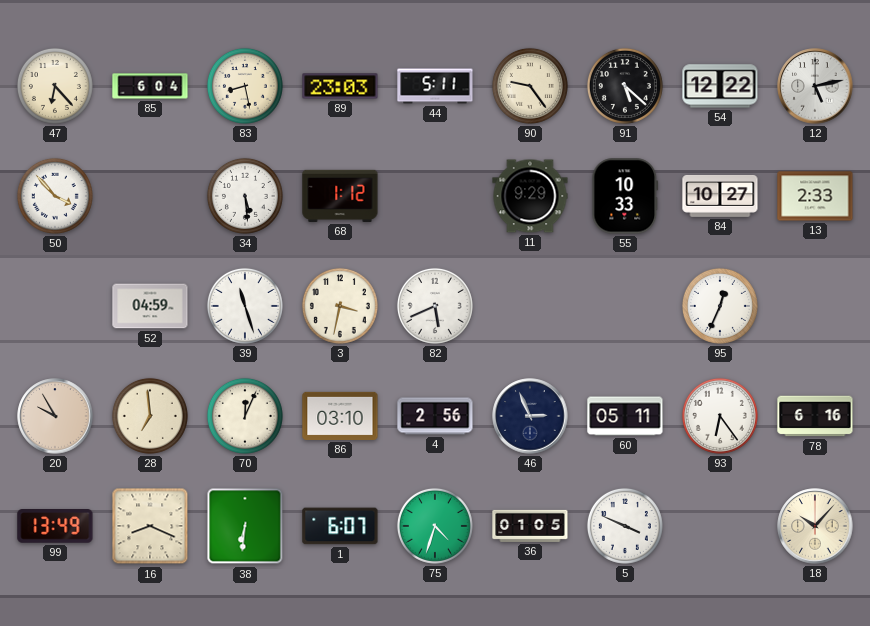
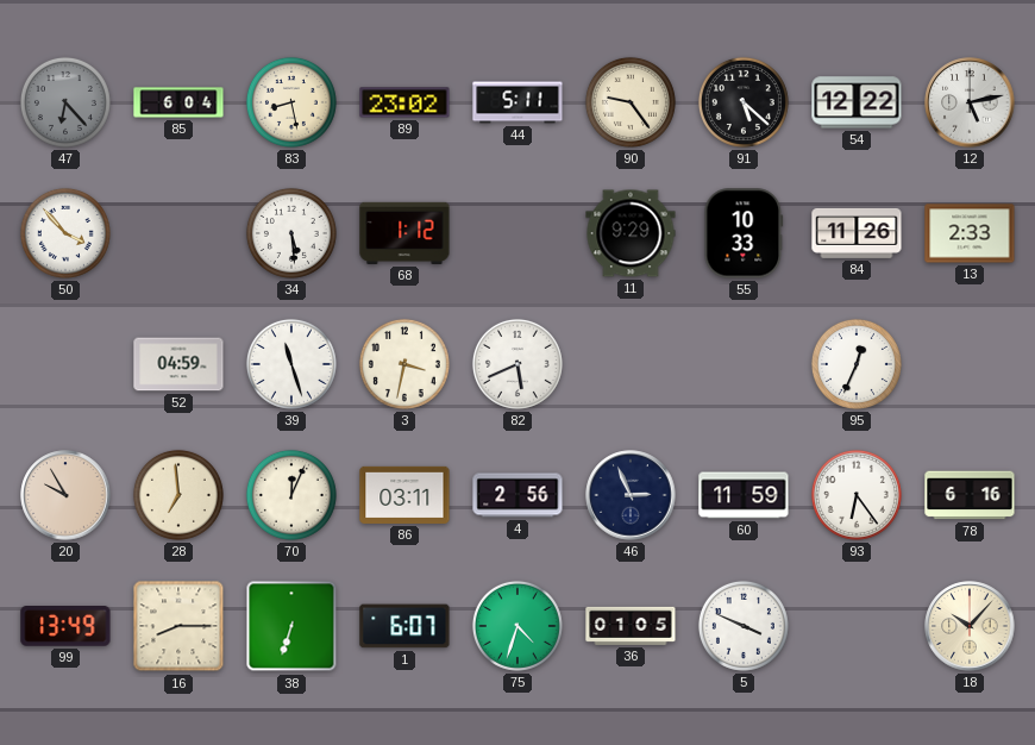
47 dial: cream -> grey (65, 102)
89: 23:03 -> 23:02 (404, 102)
84: 10:27 -> 11:26 (857, 233)
86: 03:10 -> 03:11 (404, 495)
60: 05:11 -> 11:59 (744, 495)
16: 8:19 -> 8:15 (178, 626)
38: 6:31 -> 6:33 (291, 626)
